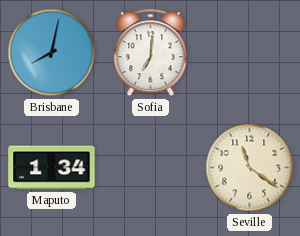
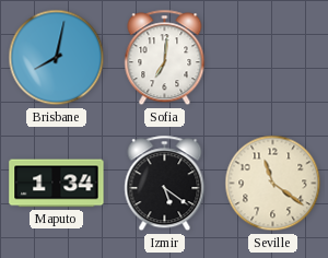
Izmir: none -> 5:21 (165, 184)
